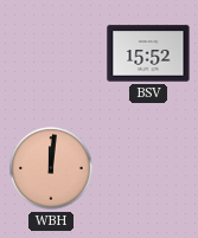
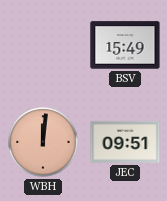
BSV: 15:52 -> 15:49 (125, 45)
JEC: none -> 09:51 (125, 142)
